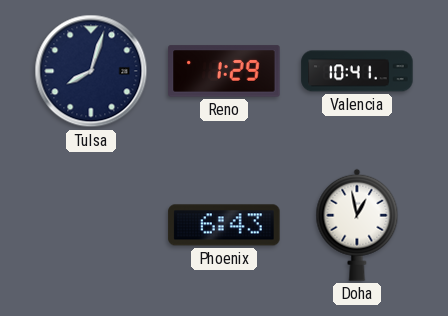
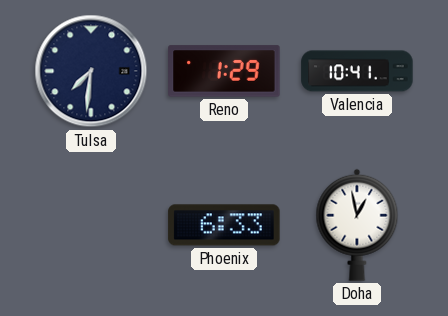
Tulsa: 8:03 -> 7:31 (91, 71)
Phoenix: 6:43 -> 6:33 (224, 225)
